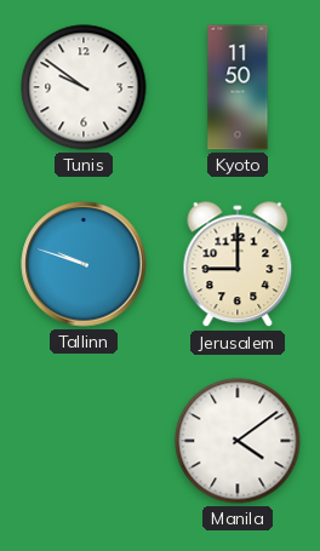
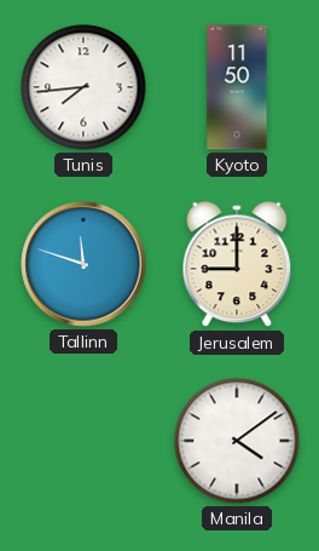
Tunis: 9:51 -> 7:44 (83, 87)
Tallinn: 9:48 -> 11:48 (83, 264)
